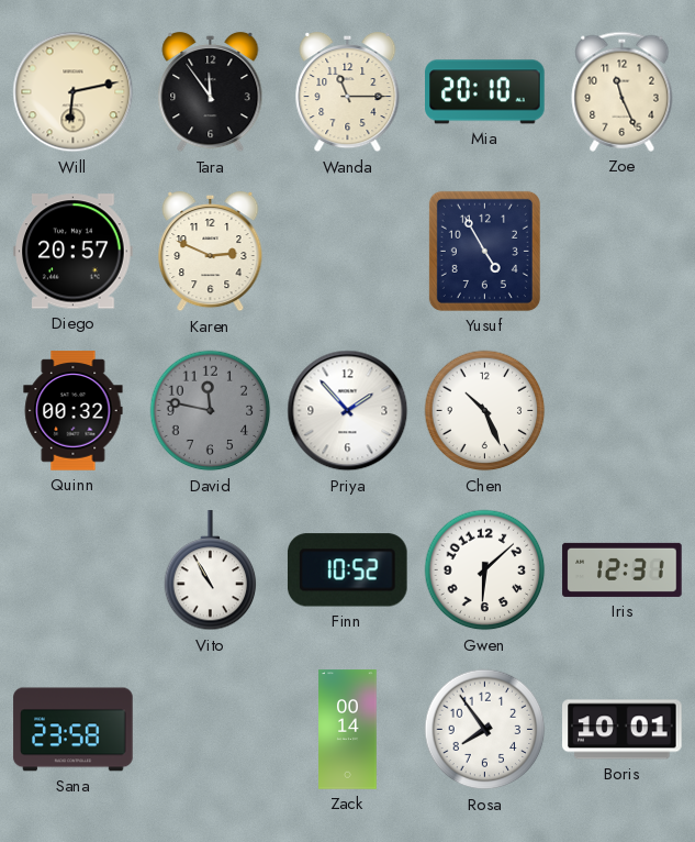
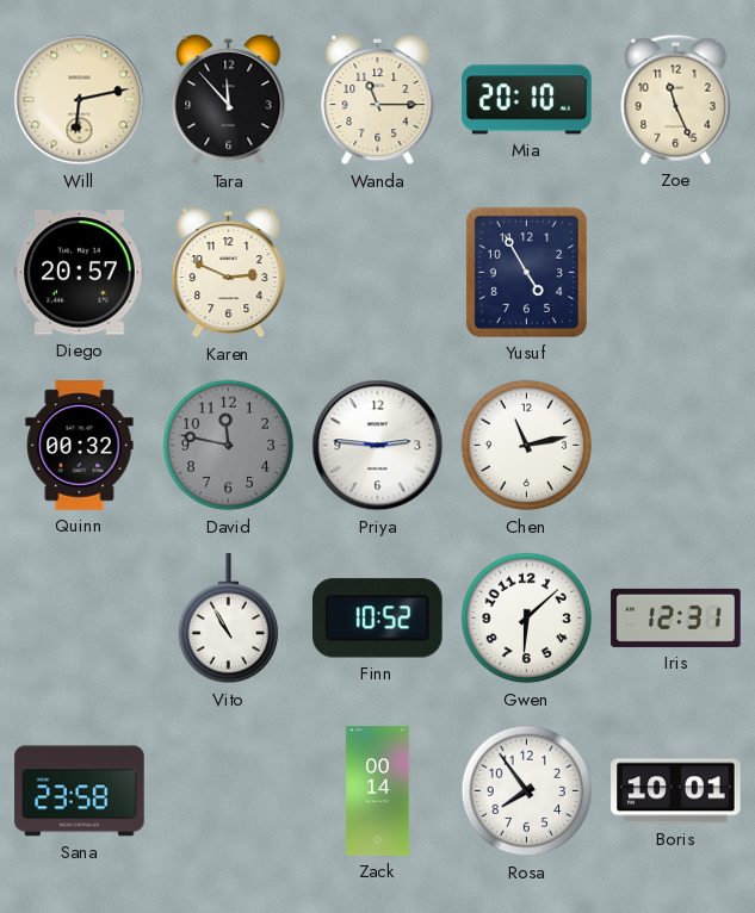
Tara: 11:54 -> 11:53 (229, 100)
Priya: 1:53 -> 2:46 (378, 446)
Chen: 10:26 -> 11:13 (527, 446)
